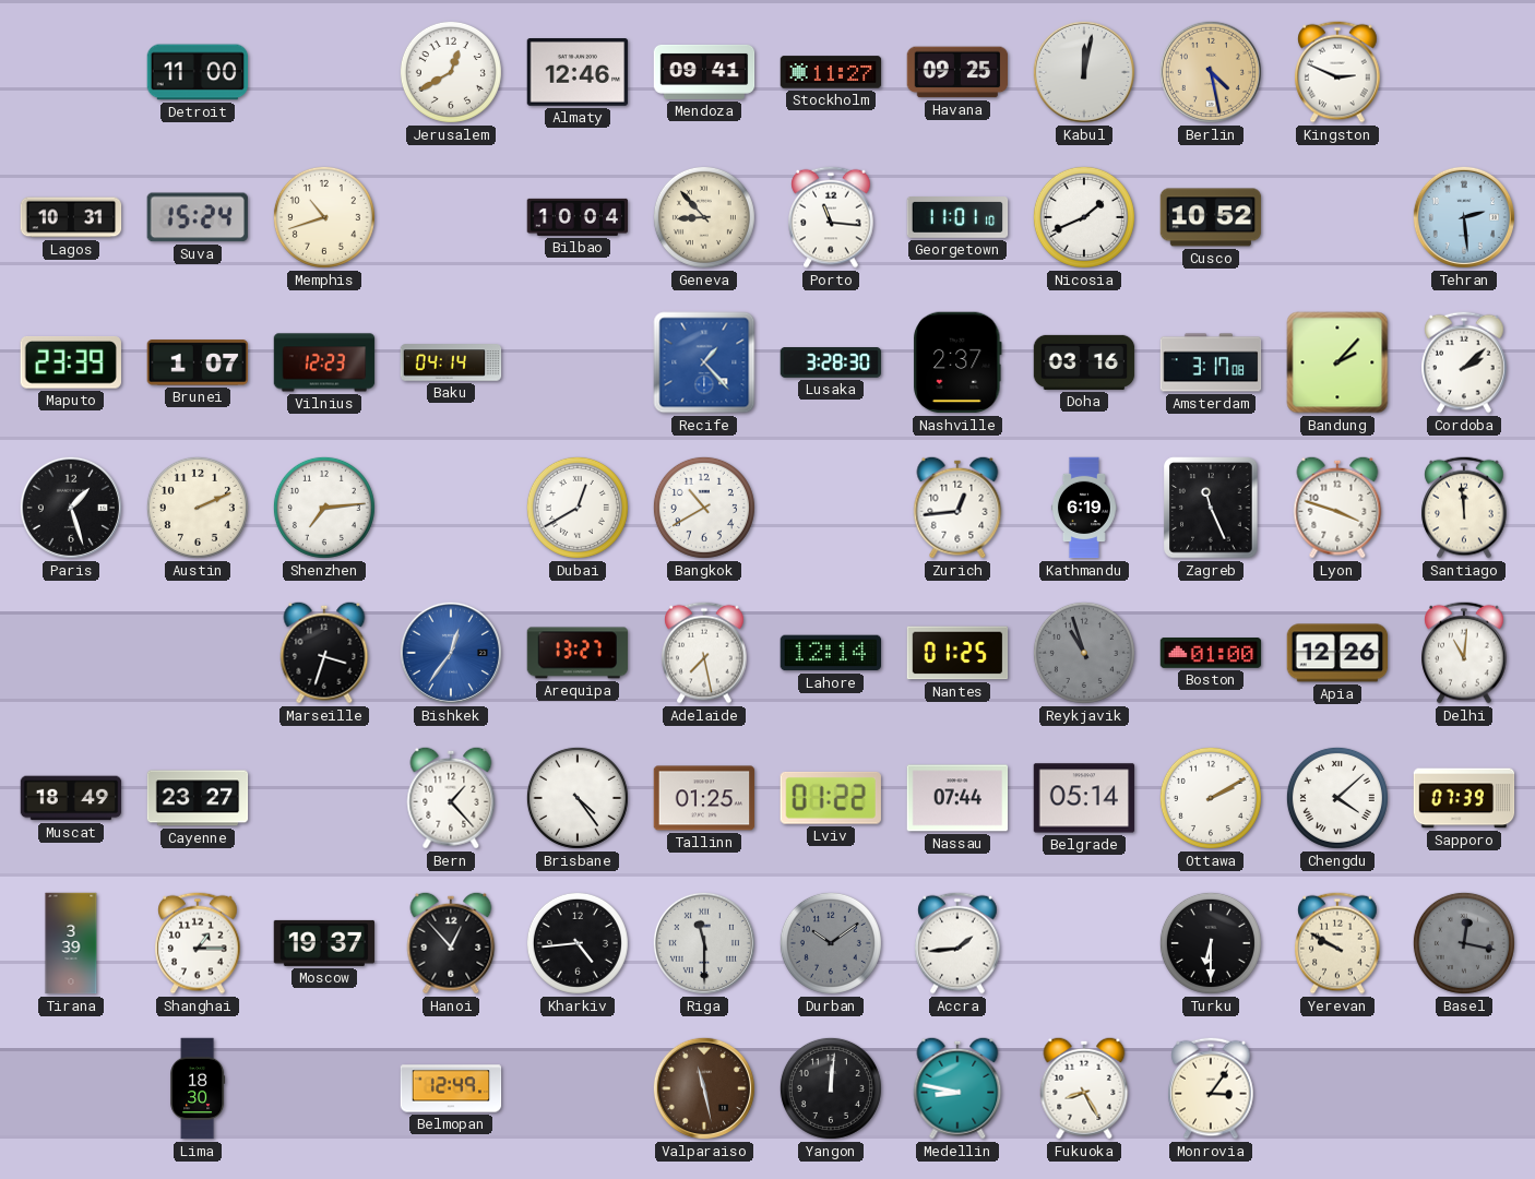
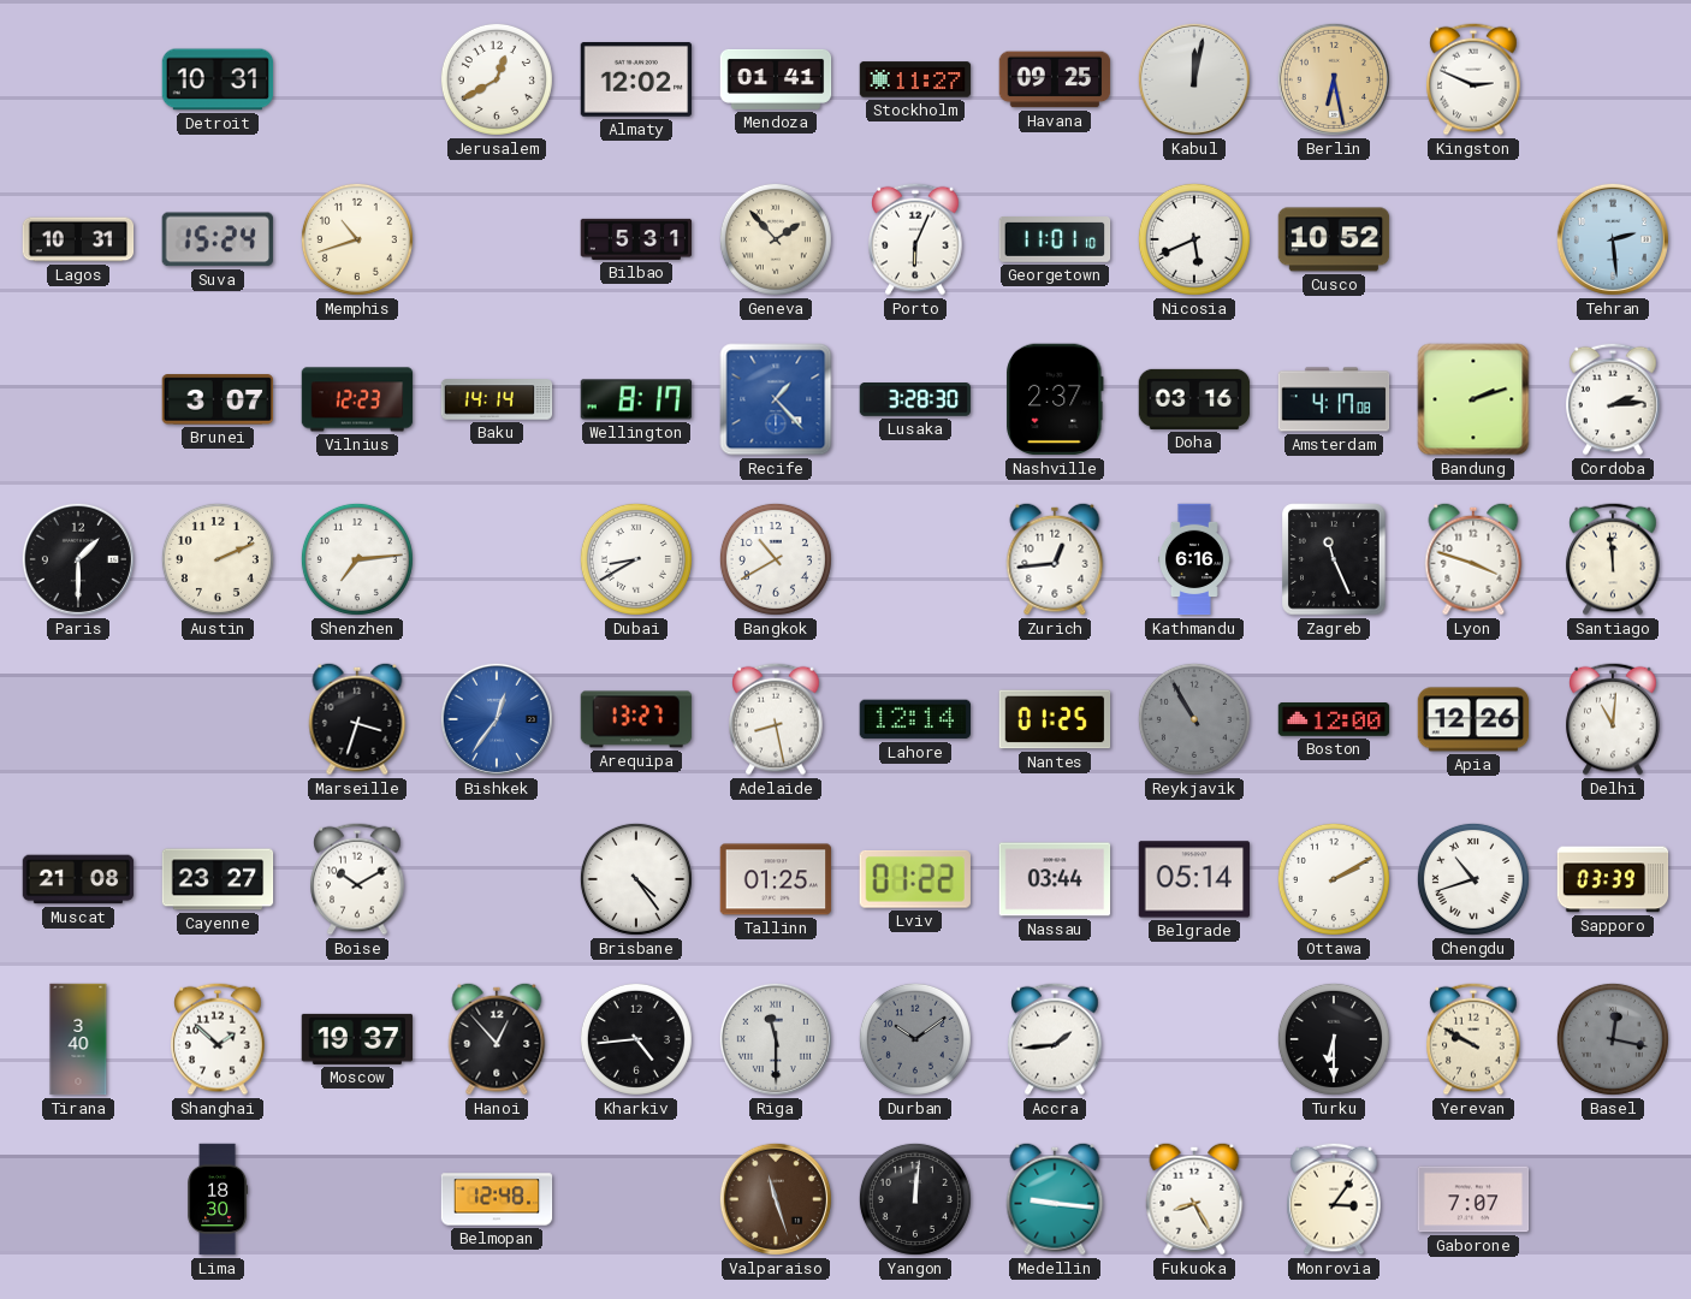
Detroit: 11:00 -> 10:31 (218, 79)
Almaty: 12:46 -> 12:02 (636, 81)
Mendoza: 09:41 -> 01:41 (776, 79)
Berlin: 4:28 -> 6:28 (1334, 79)
Bilbao: 10:04 -> 5:31 (636, 239)
Geneva: 8:53 -> 1:53 (776, 239)
Porto: 11:16 -> 6:04 (915, 239)
Nicosia: 1:41 -> 5:41 (1194, 239)
Maputo: 23:39 -> none (71, 364)
Brunei: 1:07 -> 3:07 (218, 399)
Baku: 04:14 -> 14:14 (497, 399)
Wellington: none -> 8:17 (636, 399)
Amsterdam: 3:17 -> 4:17 (1334, 399)
Bandung: 2:07 -> 2:12 (1473, 399)
Cordoba: 2:08 -> 2:14 (1613, 399)
Paris: 1:27 -> 1:30 (78, 559)
Dubai: 12:40 -> 8:40 (636, 559)
Kathmandu: 6:19 -> 6:16 (1194, 559)
Adelaide: 7:28 -> 8:28 (776, 719)
Reykjavik: 10:57 -> 10:55 (1194, 719)
Boston: 01:00 -> 12:00 (1334, 720)
Muscat: 18:49 -> 21:08 (78, 879)
Boise: none -> 10:10 (357, 879)
Bern: 1:23 -> none (451, 798)
Nassau: 07:44 -> 03:44 (1055, 879)
Chengdu: 4:08 -> 10:42 (1473, 879)
Sapporo: 07:39 -> 03:39 (1613, 879)
Tirana: 3:39 -> 3:40 (78, 1039)
Shanghai: 1:15 -> 1:52 (218, 1039)
Belmopan: 12:49 -> 12:48 (497, 1199)
Valparaiso: 11:28 -> 11:27 (776, 1199)
Medellin: 8:47 -> 9:16 (1055, 1199)
Gaborone: none -> 7:07 (1473, 1199)
